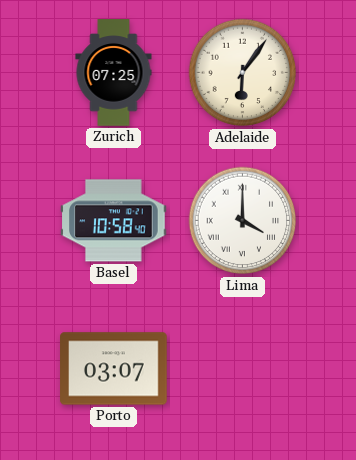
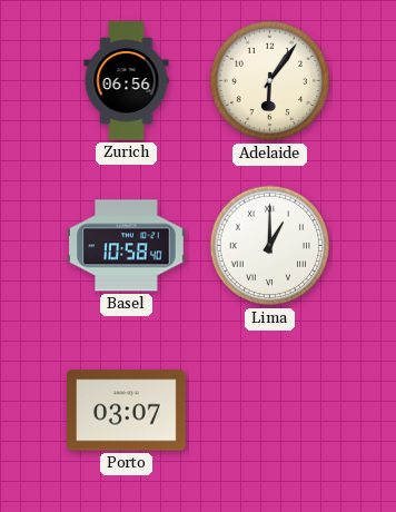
Zurich: 07:25 -> 06:56 (127, 81)
Lima: 4:00 -> 1:00 (270, 246)
